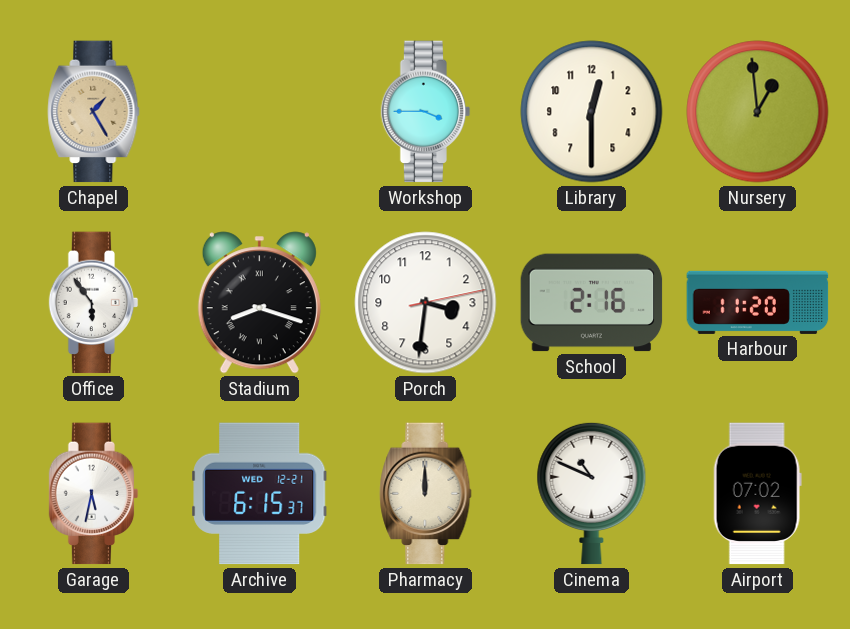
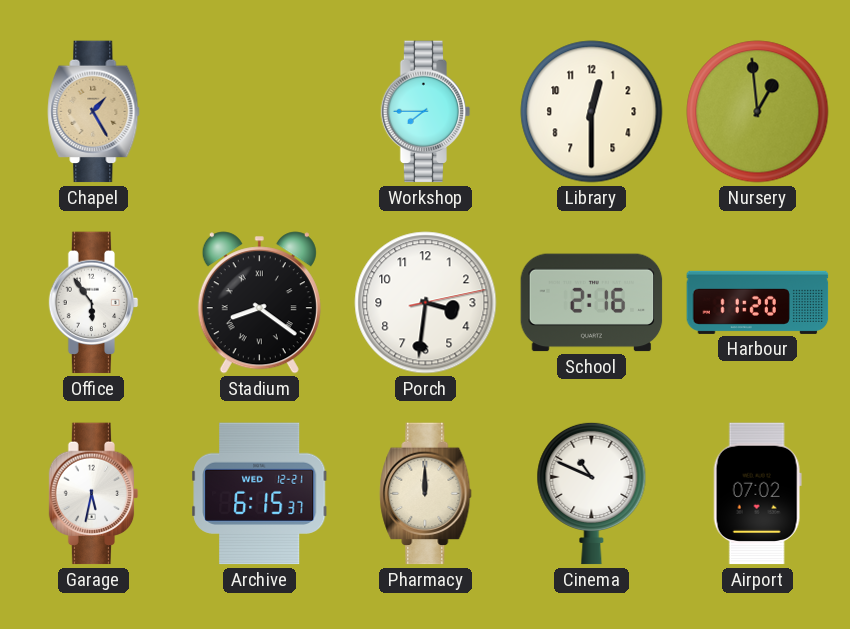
Workshop: 3:45 -> 7:45 (426, 112)
Stadium: 8:18 -> 8:21 (259, 303)
